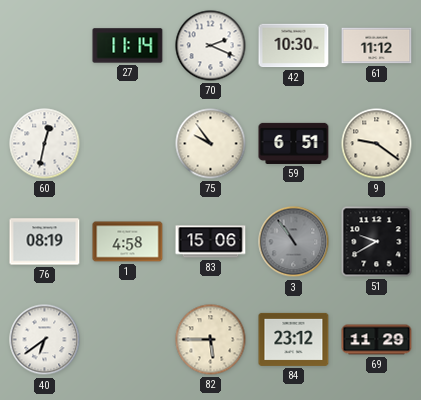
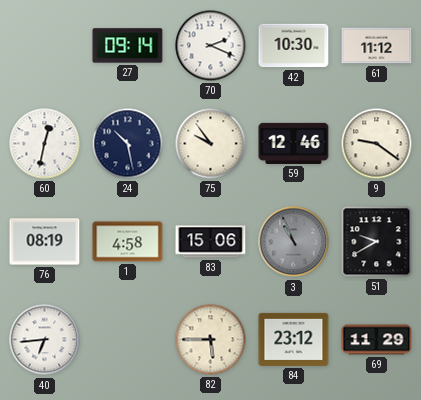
27: 11:14 -> 09:14 (128, 46)
24: none -> 10:28 (128, 144)
59: 6:51 -> 12:46 (294, 143)
3: 10:54 -> 10:56 (294, 242)
40: 6:39 -> 6:44 (45, 340)
